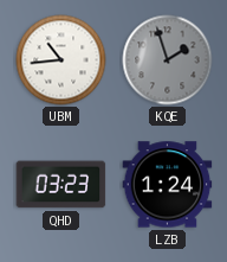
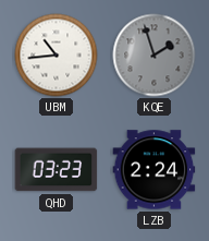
LZB: 1:24 -> 2:24 (155, 170)
